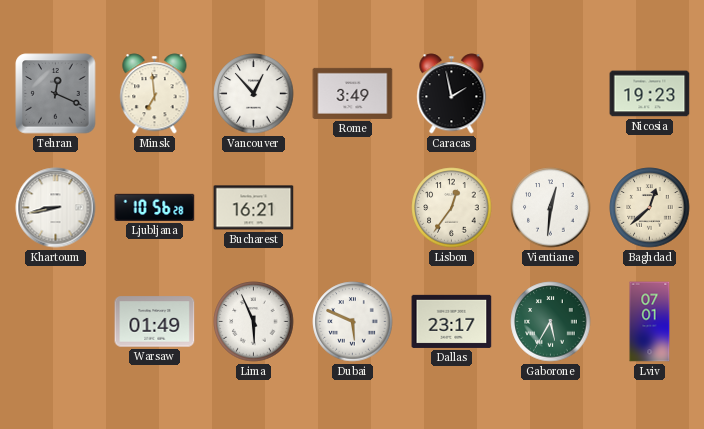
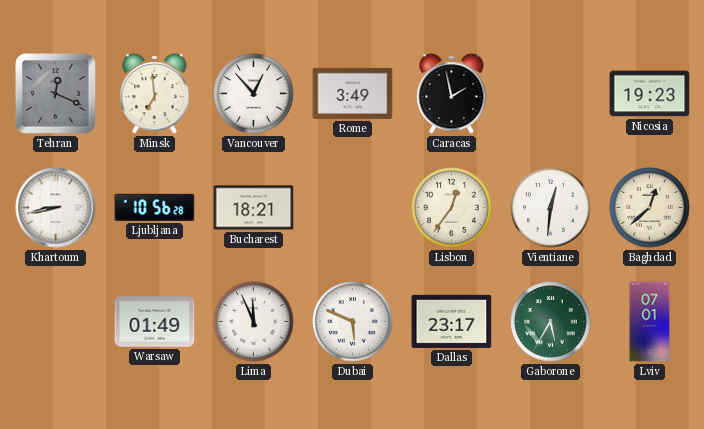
Bucharest: 16:21 -> 18:21 (254, 208)
Lima: 5:56 -> 11:56 (254, 322)
